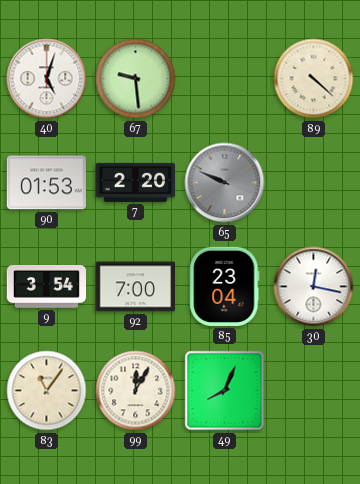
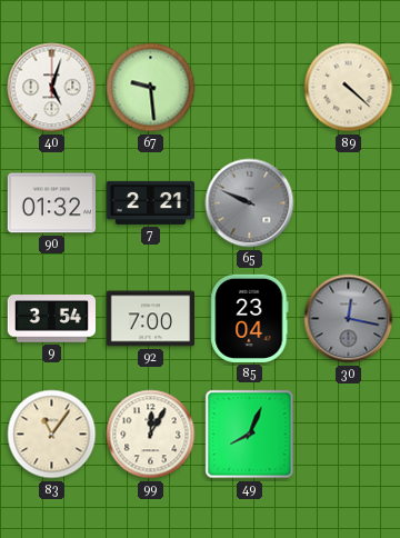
90: 01:53 -> 01:32 (51, 203)
7: 2:20 -> 2:21 (150, 202)
30 dial: white -> grey (349, 319)
